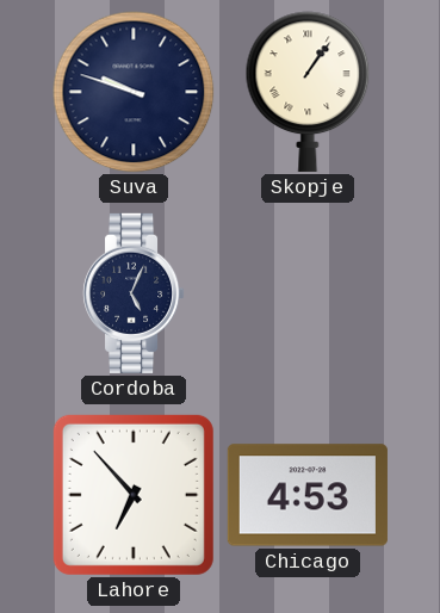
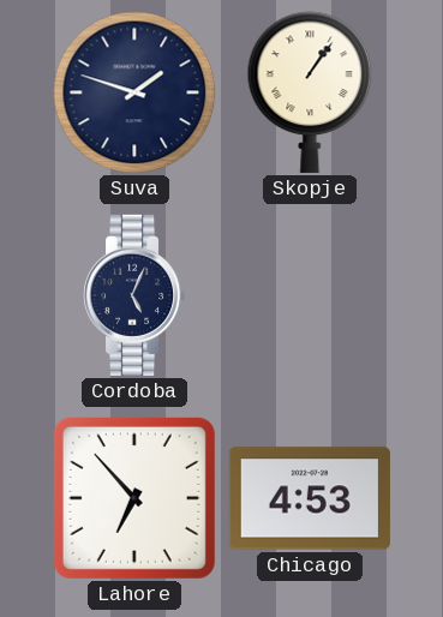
Suva: 9:48 -> 1:48 (134, 92)
